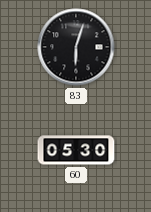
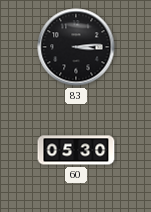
83: 6:03 -> 3:14 (76, 47)
